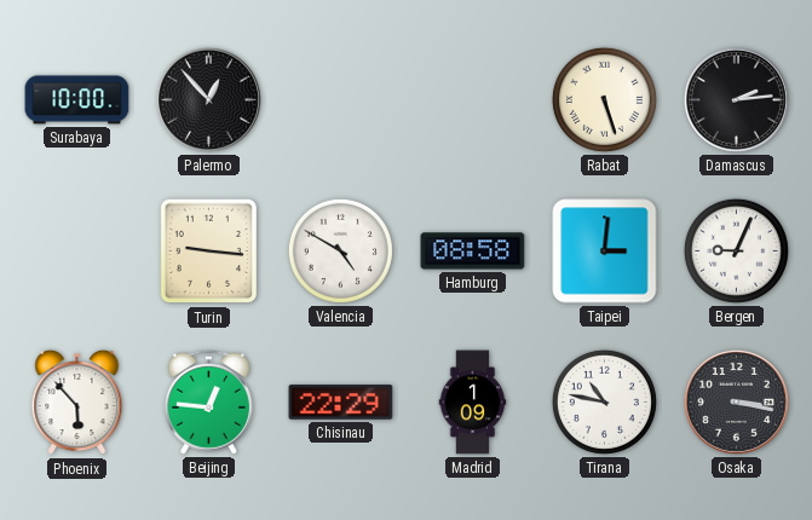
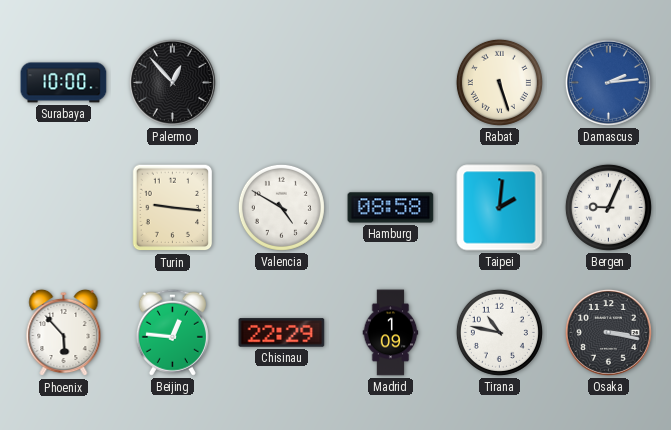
Damascus dial: black -> blue (608, 82)
Taipei: 3:01 -> 2:01 (500, 208)
